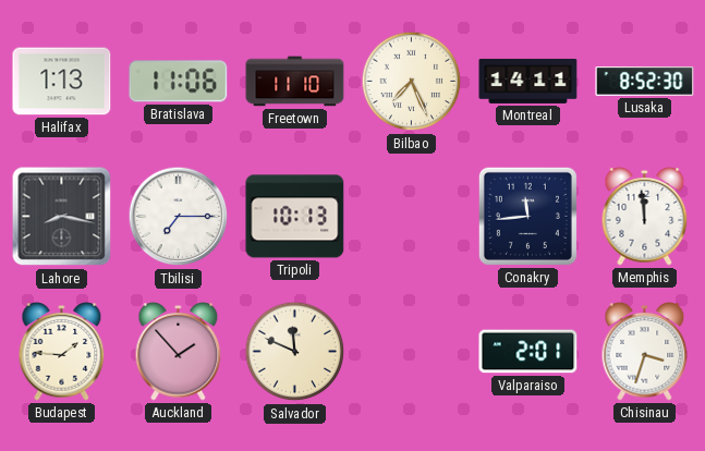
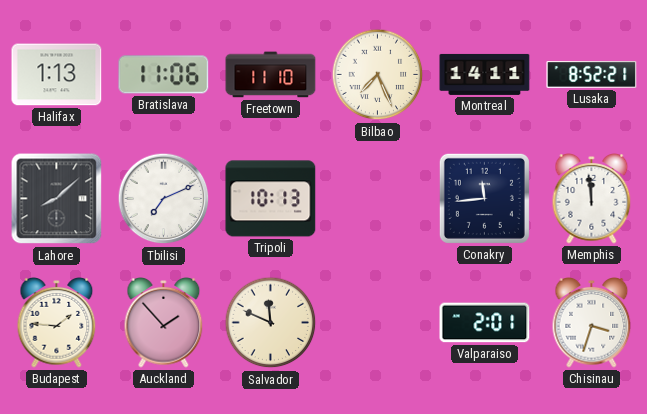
Lusaka: 8:52:30 -> 8:52:21 (592, 75)
Lahore: 8:17 -> 8:08 (57, 199)
Tbilisi: 7:15 -> 7:11 (164, 199)
